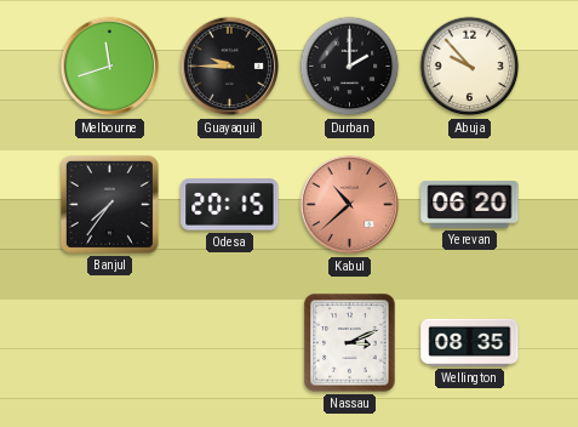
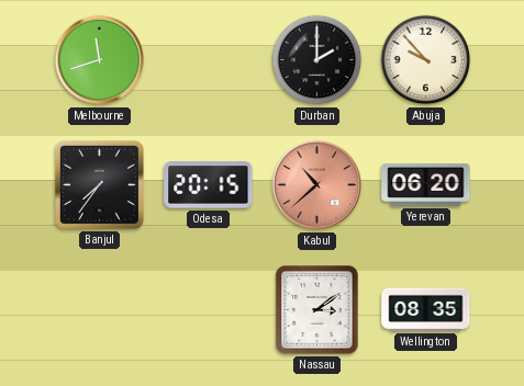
Guayaquil: 9:45 -> none (230, 67)
Nassau: 3:11 -> 3:09 (317, 310)
